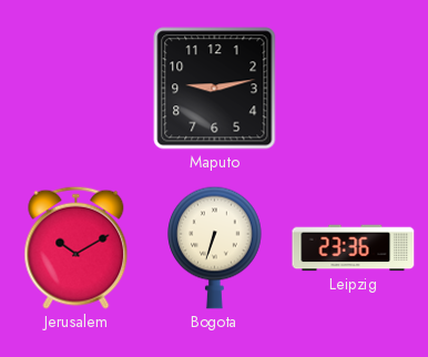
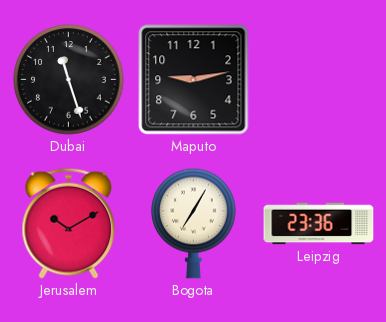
Dubai: none -> 11:27 (69, 80)
Bogota: 6:33 -> 7:05 (194, 223)
